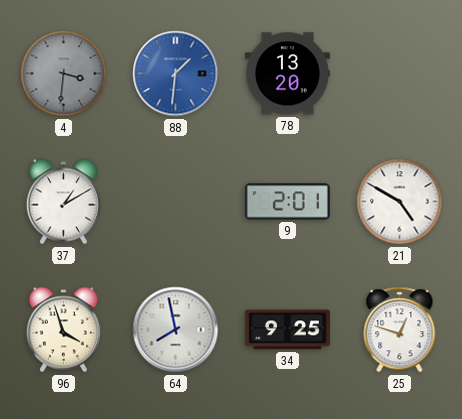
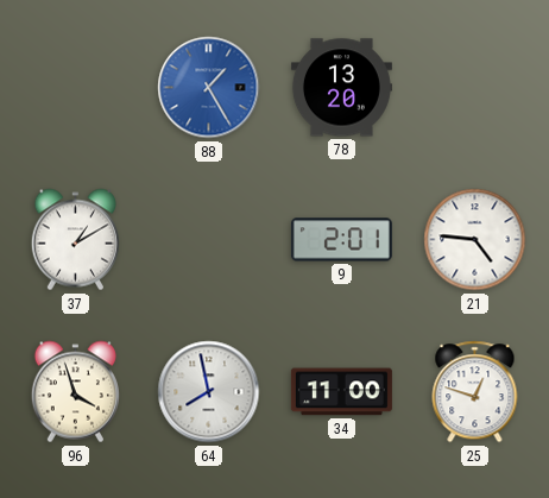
4: 3:31 -> none (64, 74)
88: 1:31 -> 1:25 (209, 88)
21: 4:50 -> 4:46 (475, 240)
34: 9:25 -> 11:00 (341, 392)
